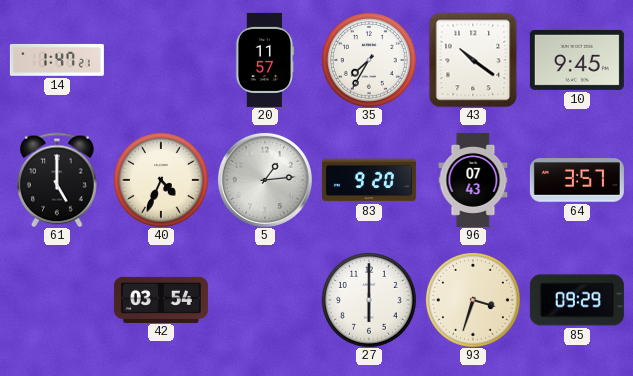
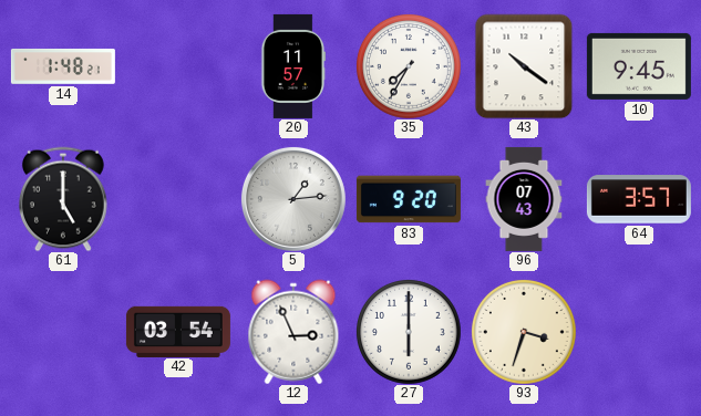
14: 1:47 -> 1:48 (63, 66)
40: 4:34 -> none (161, 180)
12: none -> 2:56 (293, 332)
85: 09:29 -> none (577, 300)
